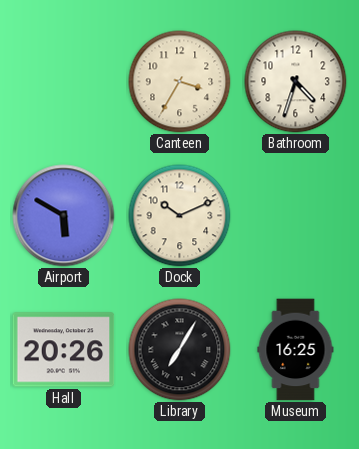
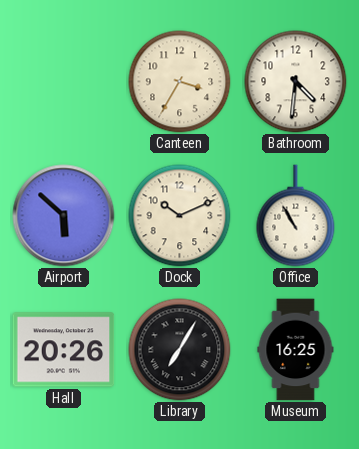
Bathroom: 4:33 -> 4:31 (296, 82)
Airport: 5:50 -> 5:52 (64, 216)
Office: none -> 10:55 (296, 216)
